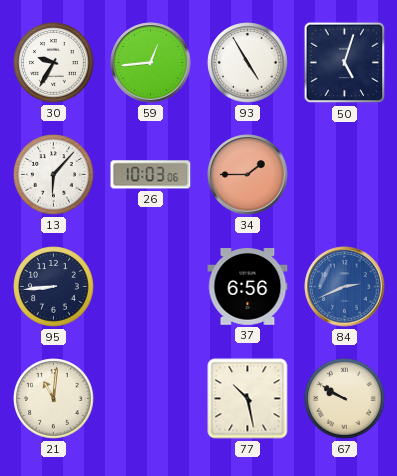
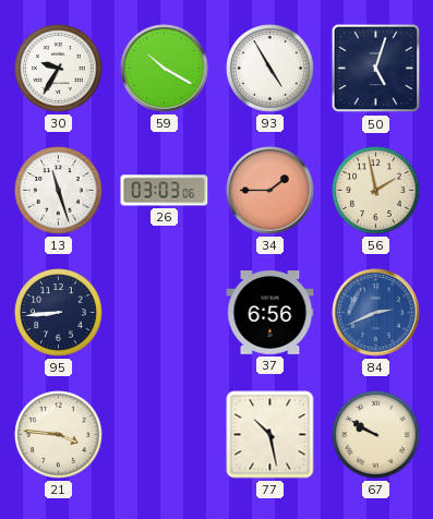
59: 12:44 -> 10:20 (165, 69)
13: 6:07 -> 11:27 (59, 191)
26: 10:03 -> 03:03 (165, 191)
56: none -> 1:58 (376, 191)
21: 11:01 -> 3:46 (59, 435)
